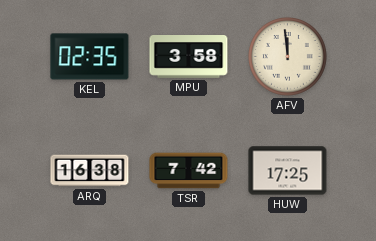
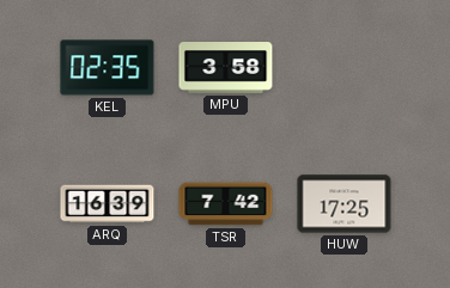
AFV: 11:59 -> none (288, 57)
ARQ: 16:38 -> 16:39 (108, 204)
